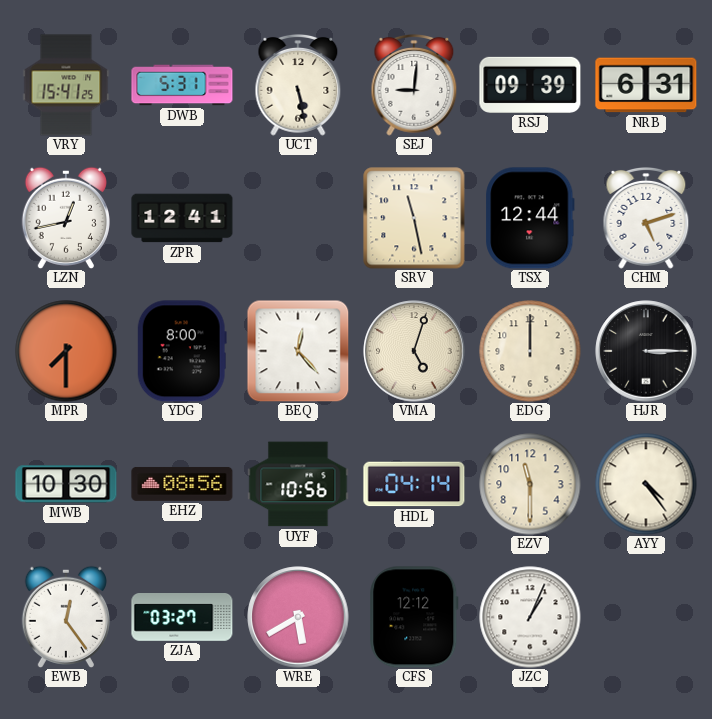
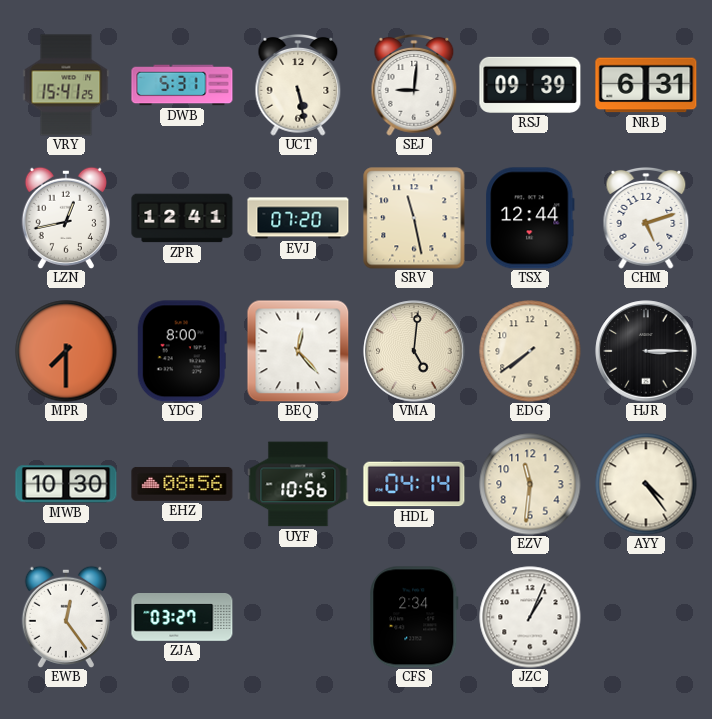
EVJ: none -> 07:20 (298, 218)
VMA: 5:03 -> 5:01 (414, 351)
EDG: 12:00 -> 7:39 (530, 351)
EZV: 11:30 -> 11:31 (530, 484)
WRE: 5:40 -> none (298, 617)
CFS: 12:12 -> 2:34 (414, 617)
